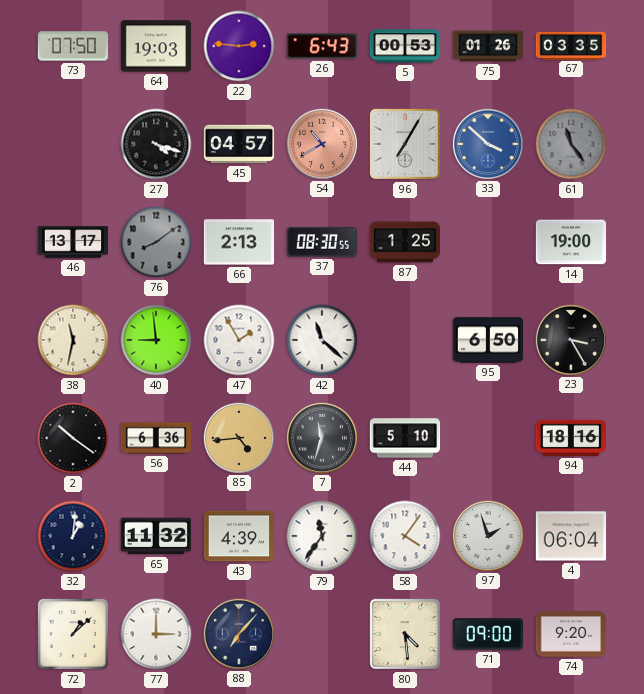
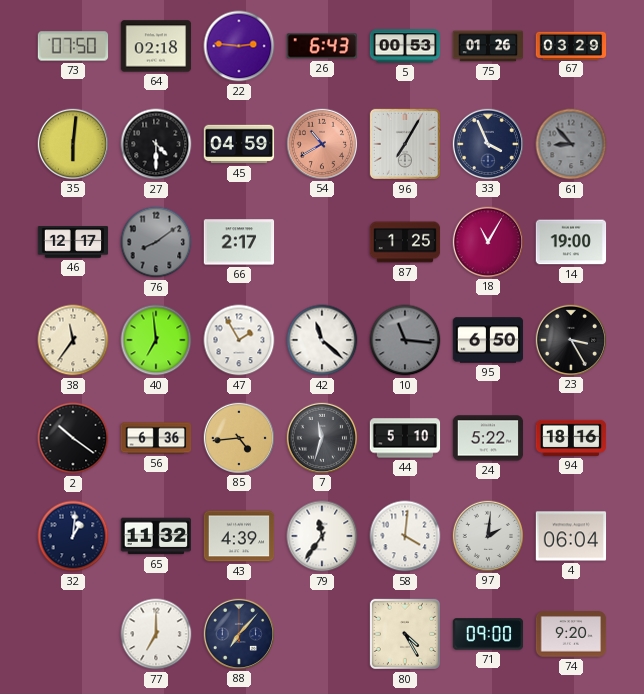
64: 19:03 -> 02:18 (156, 46)
67: 03:35 -> 03:29 (571, 45)
35: none -> 6:01 (72, 143)
27: 4:18 -> 4:30 (156, 144)
45: 04:57 -> 04:59 (239, 144)
33: 3:52 -> 3:56 (487, 143)
33 dial: blue -> navy (487, 143)
61: 11:24 -> 8:53 (571, 144)
46: 13:17 -> 12:17 (73, 242)
66: 2:13 -> 2:17 (239, 242)
37: 08:30 -> none (321, 243)
18: none -> 11:05 (487, 241)
38: 11:32 -> 11:36 (73, 340)
40: 8:59 -> 6:59 (156, 340)
10: none -> 11:16 (405, 340)
24: none -> 5:22 (488, 438)
58: 4:06 -> 4:01 (405, 536)
97: 1:57 -> 2:01 (487, 535)
72: 1:08 -> none (73, 634)
77: 3:00 -> 7:00 (156, 634)
80: 4:29 -> 4:25 (405, 634)
